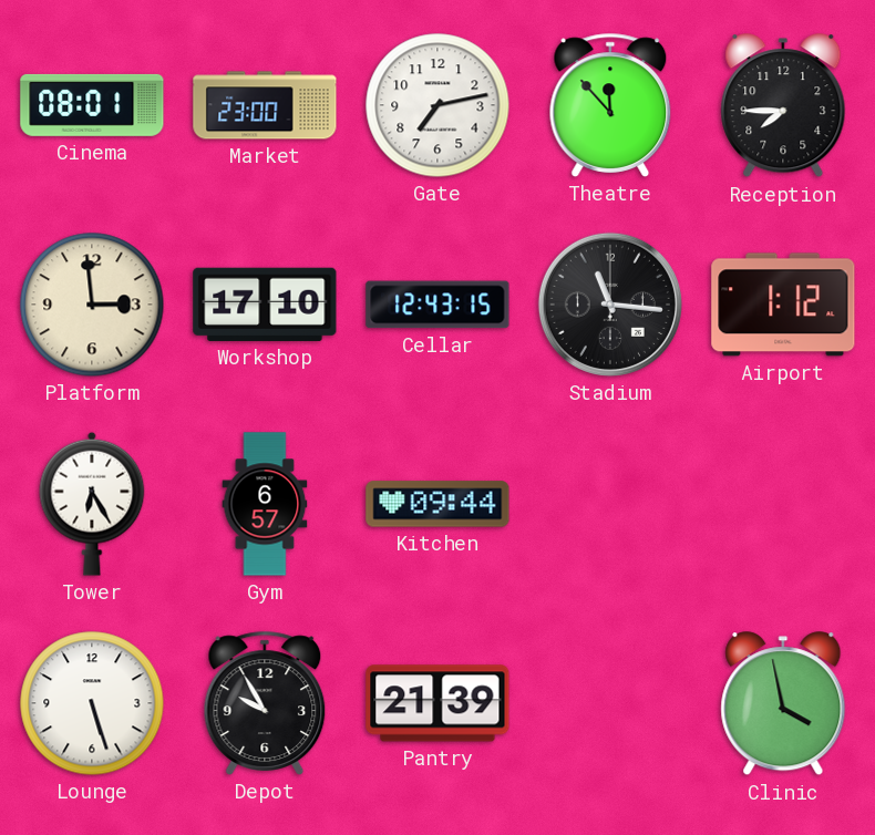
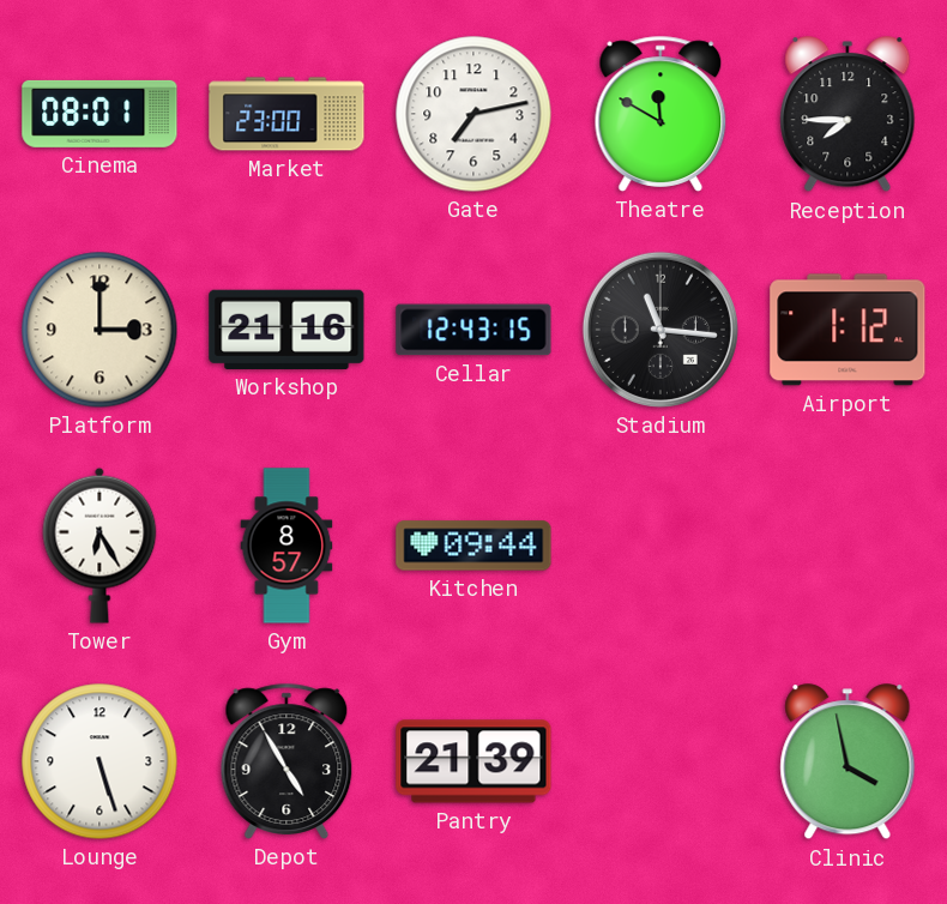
Theatre: 11:53 -> 11:50 (661, 114)
Platform: 2:59 -> 3:00 (99, 330)
Workshop: 17:10 -> 21:16 (286, 330)
Gym: 6:57 -> 8:57 (286, 546)
Depot: 9:55 -> 4:55 (286, 761)
